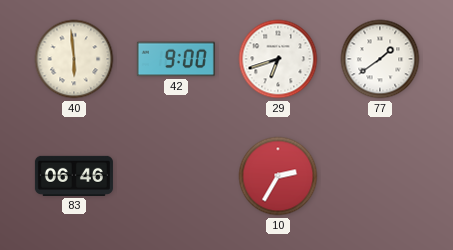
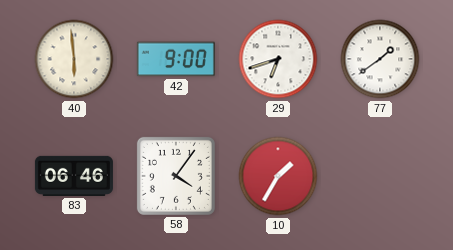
58: none -> 4:06 (176, 176)
10: 2:35 -> 1:35 (278, 176)
